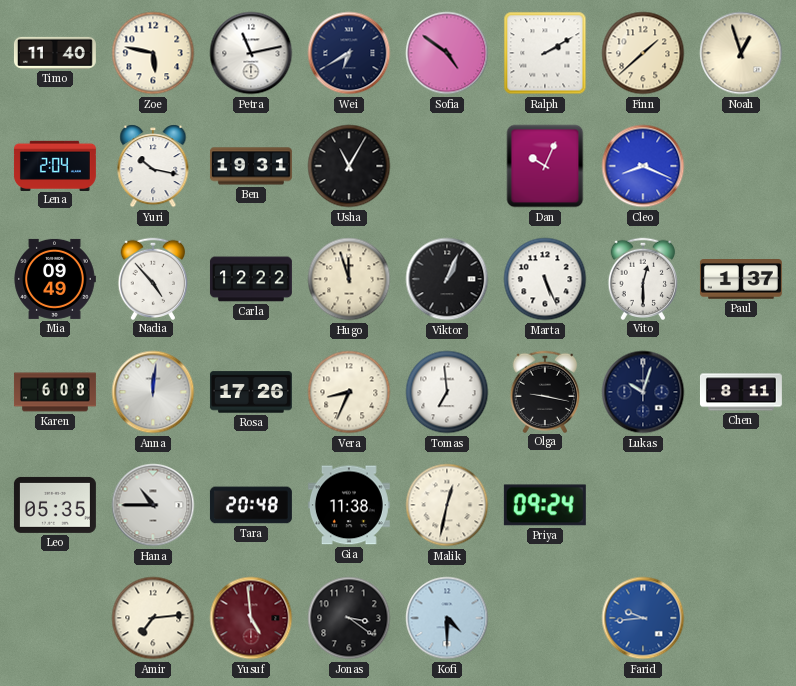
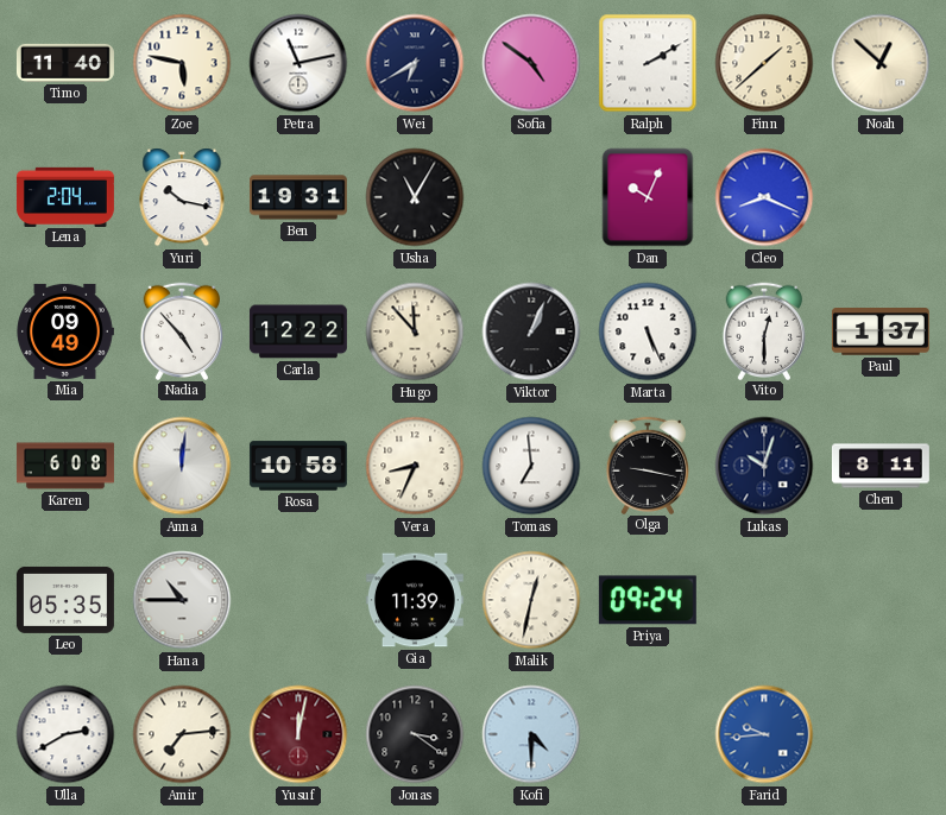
Noah: 12:57 -> 12:52 (881, 63)
Hugo: 11:57 -> 11:53 (415, 331)
Rosa: 17:26 -> 10:58 (298, 466)
Tara: 20:48 -> none (251, 505)
Gia: 11:38 -> 11:39 (415, 600)
Ulla: none -> 2:40 (65, 734)
Yusuf: 4:59 -> 12:02 (298, 734)
